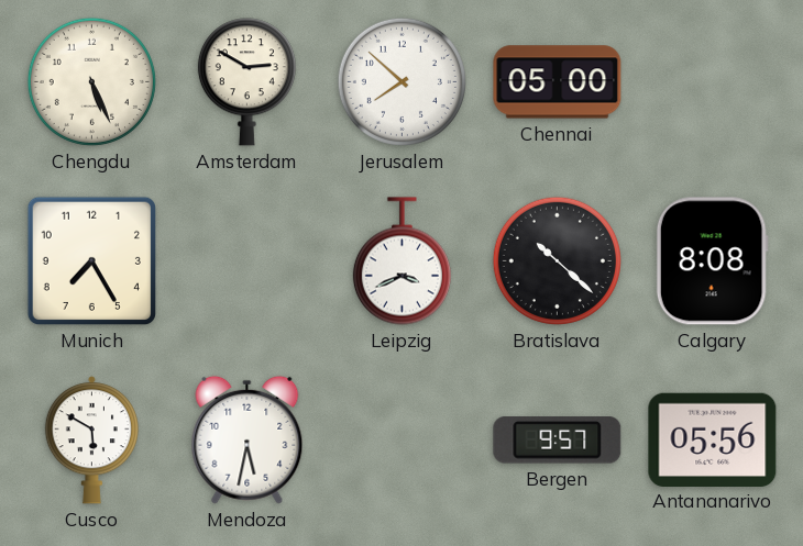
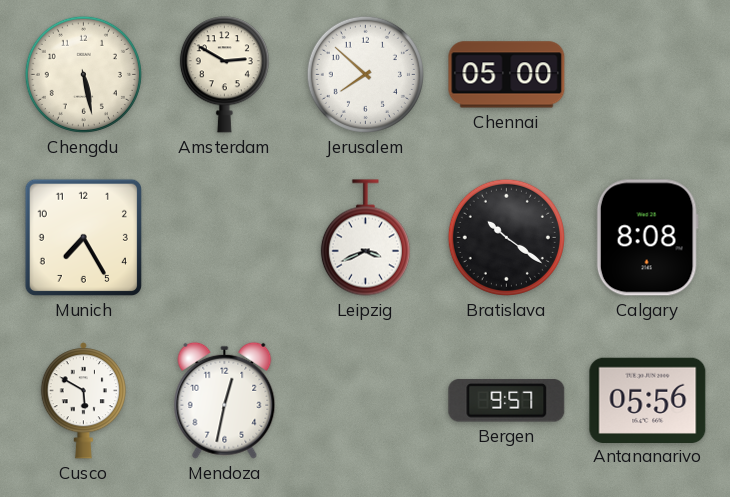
Chengdu: 5:26 -> 5:28 (83, 74)
Bratislava: 10:22 -> 10:21 (506, 237)
Mendoza: 5:32 -> 12:32 (225, 400)
